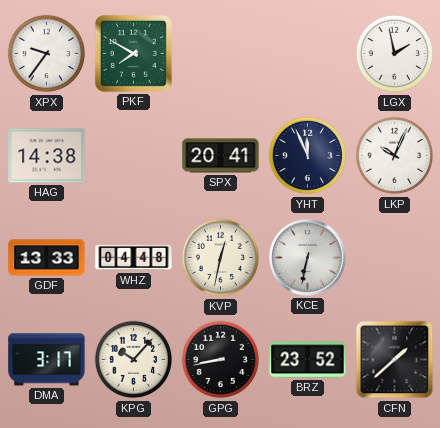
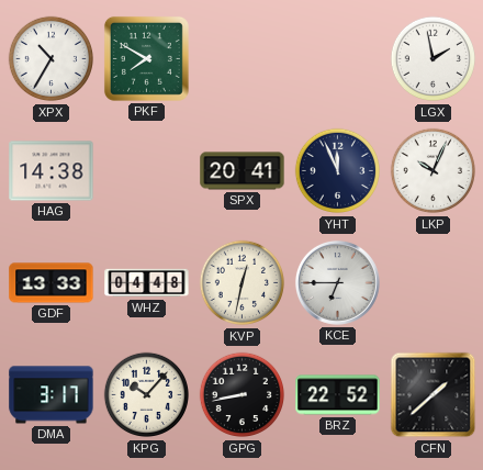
XPX: 9:36 -> 10:35 (52, 59)
KCE: 6:32 -> 6:45 (337, 282)
BRZ: 23:52 -> 22:52 (338, 395)
